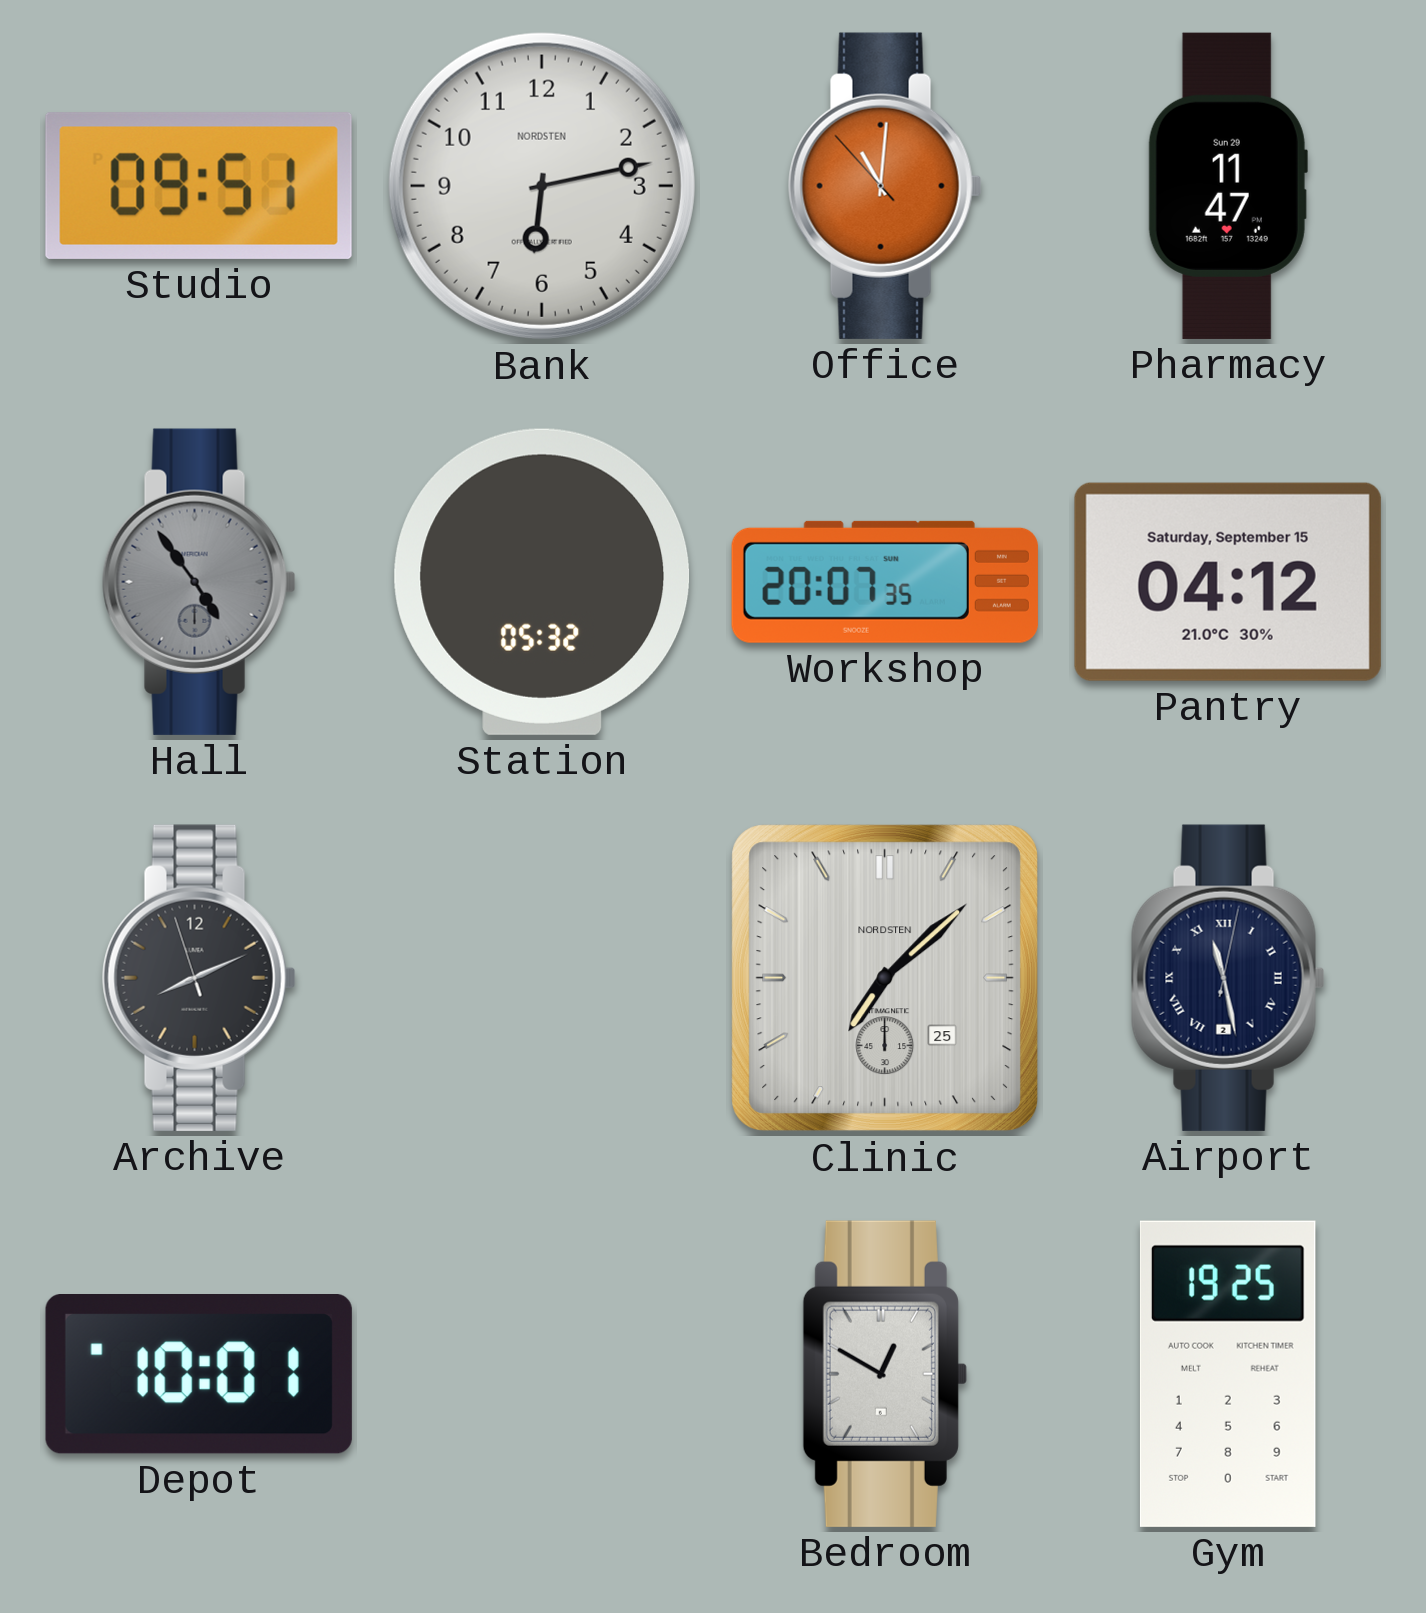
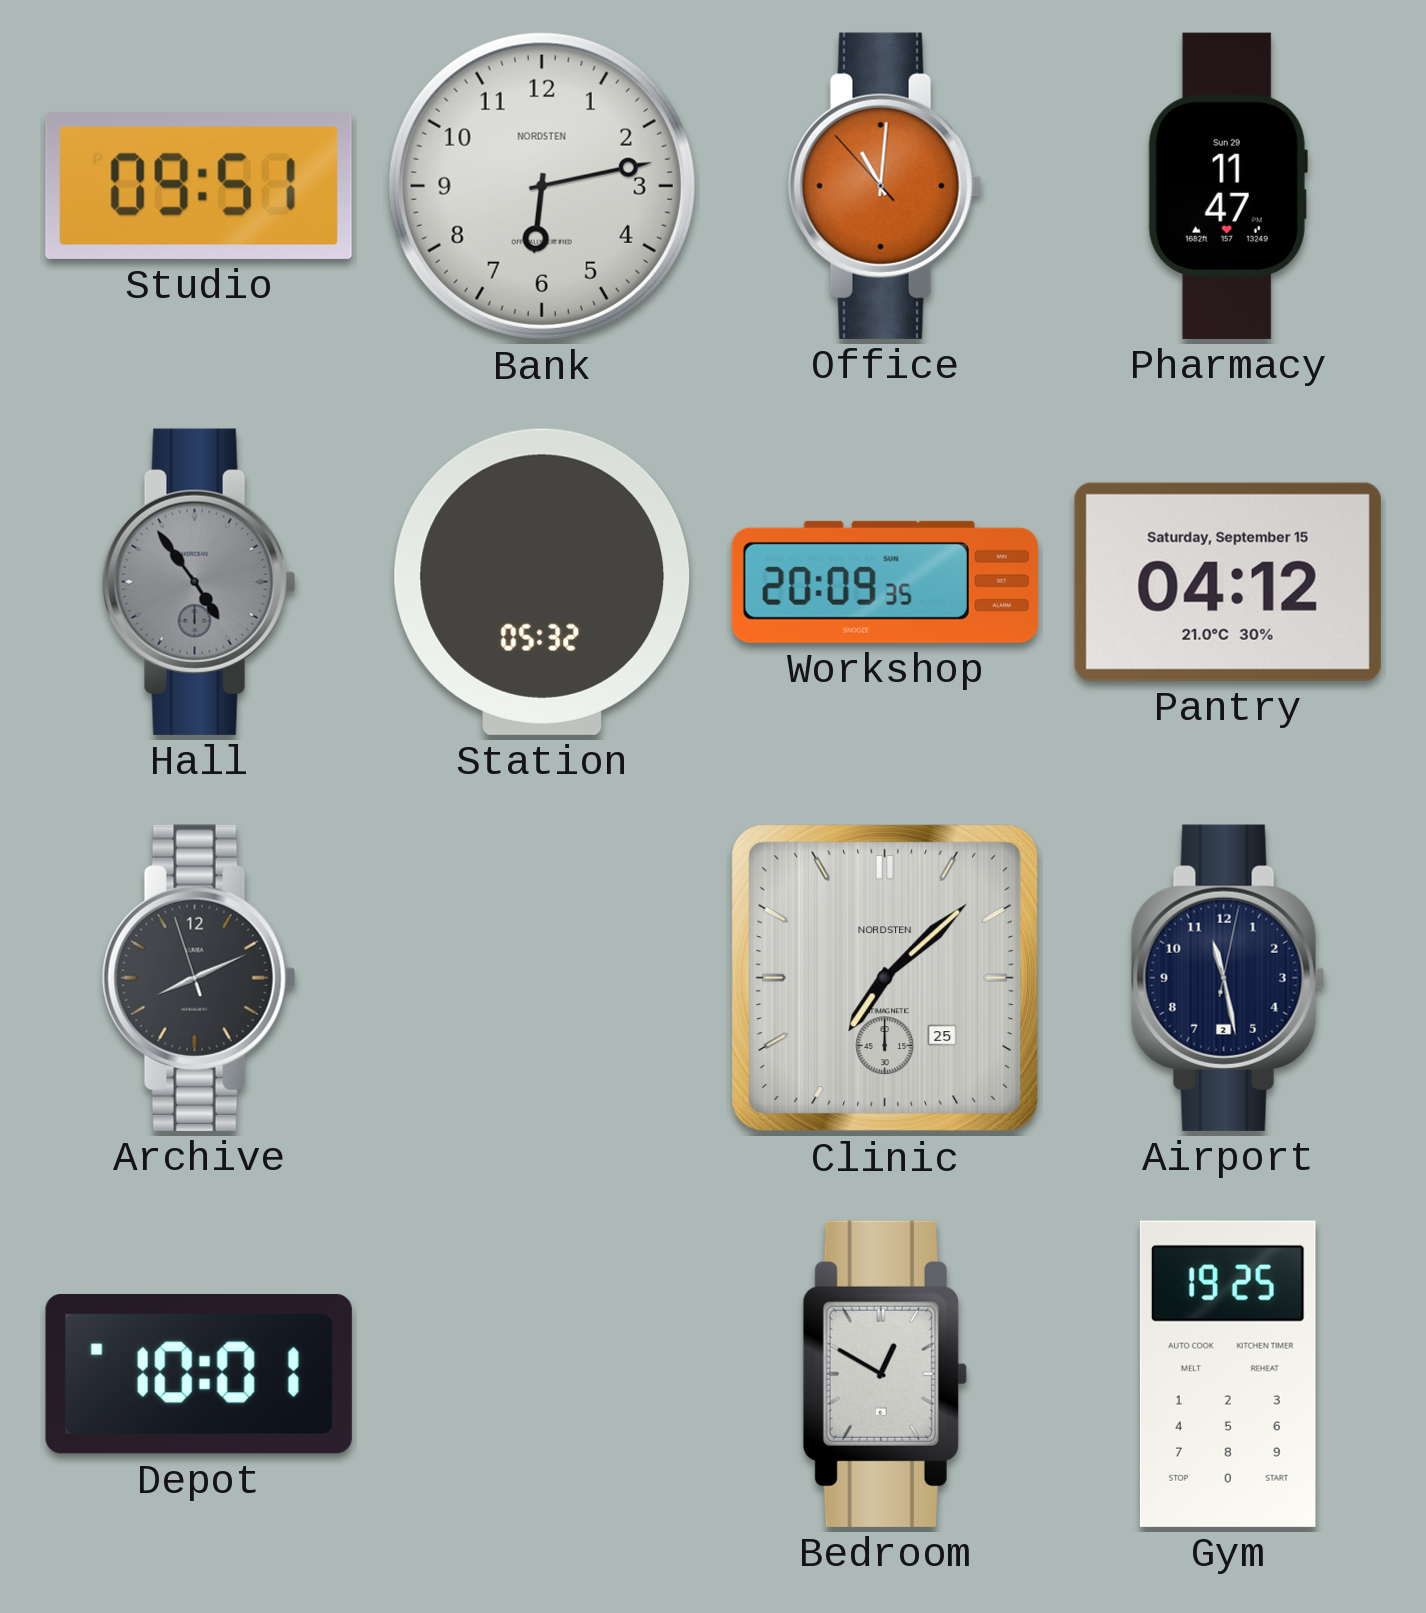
Workshop: 20:07 -> 20:09 (885, 582)
Airport numerals: Roman -> Arabic (1228, 978)
